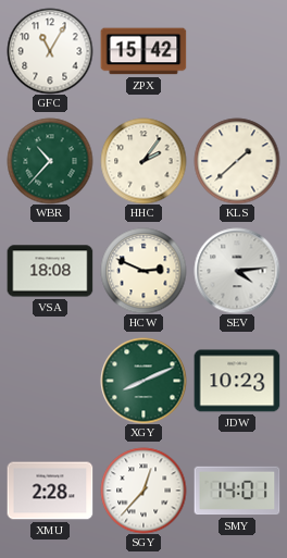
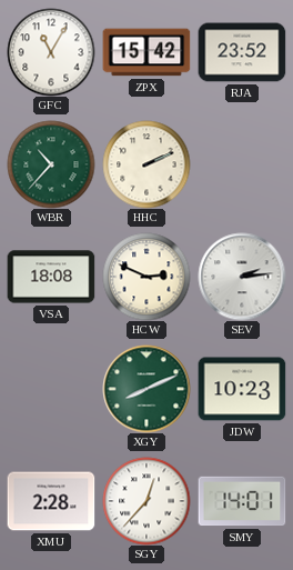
RJA: none -> 23:52 (242, 52)
HHC: 2:06 -> 2:11 (146, 164)
KLS: 1:38 -> none (237, 161)
SEV: 4:14 -> 2:14 (242, 277)
